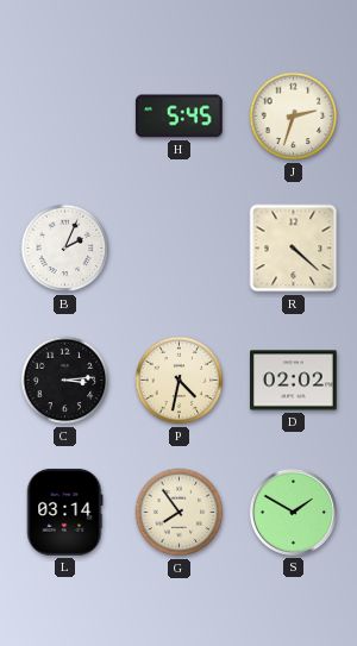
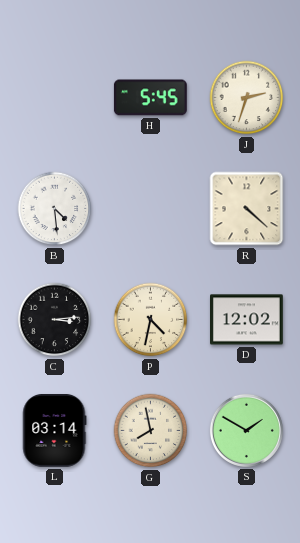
B: 2:04 -> 4:29 (55, 209)
D: 02:02 -> 12:02 (247, 320)
G: 7:54 -> 7:58 (151, 431)
